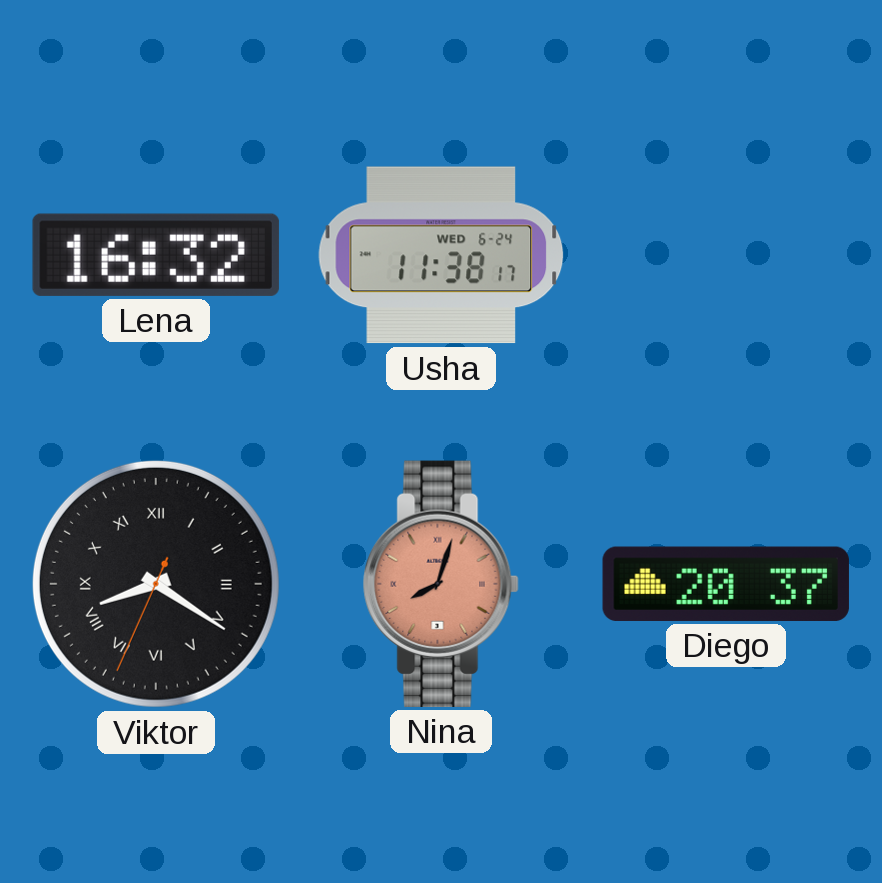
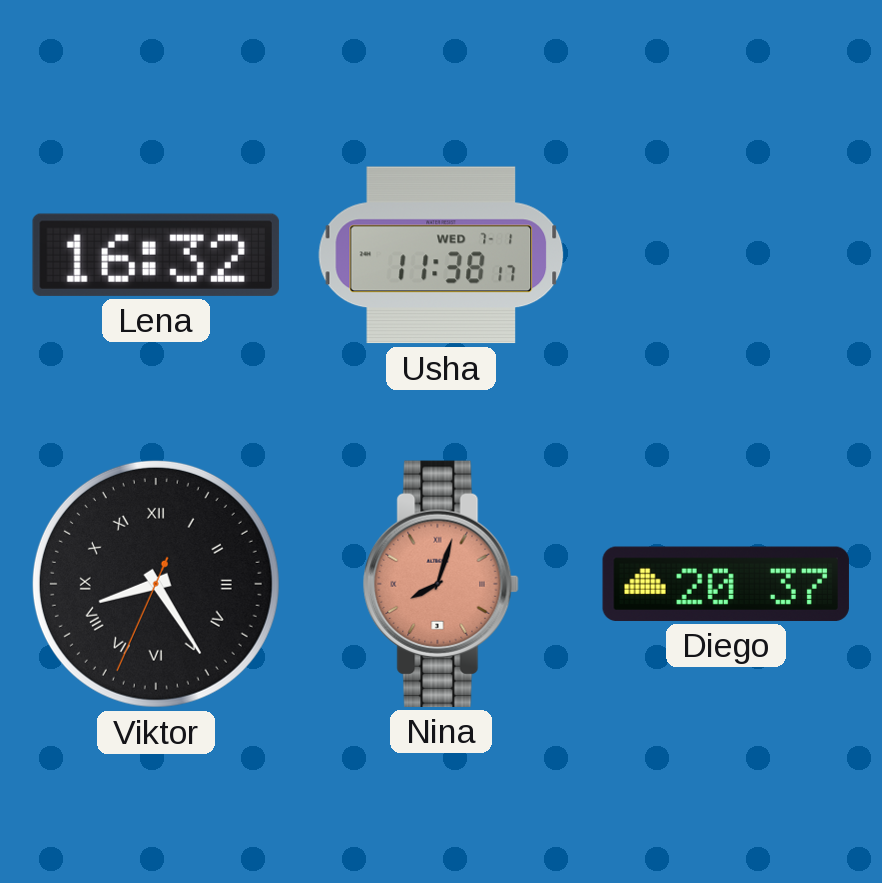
Usha date: WED 6-24 -> WED 7-1 (441, 255)
Viktor: 8:20 -> 8:24 (156, 584)
